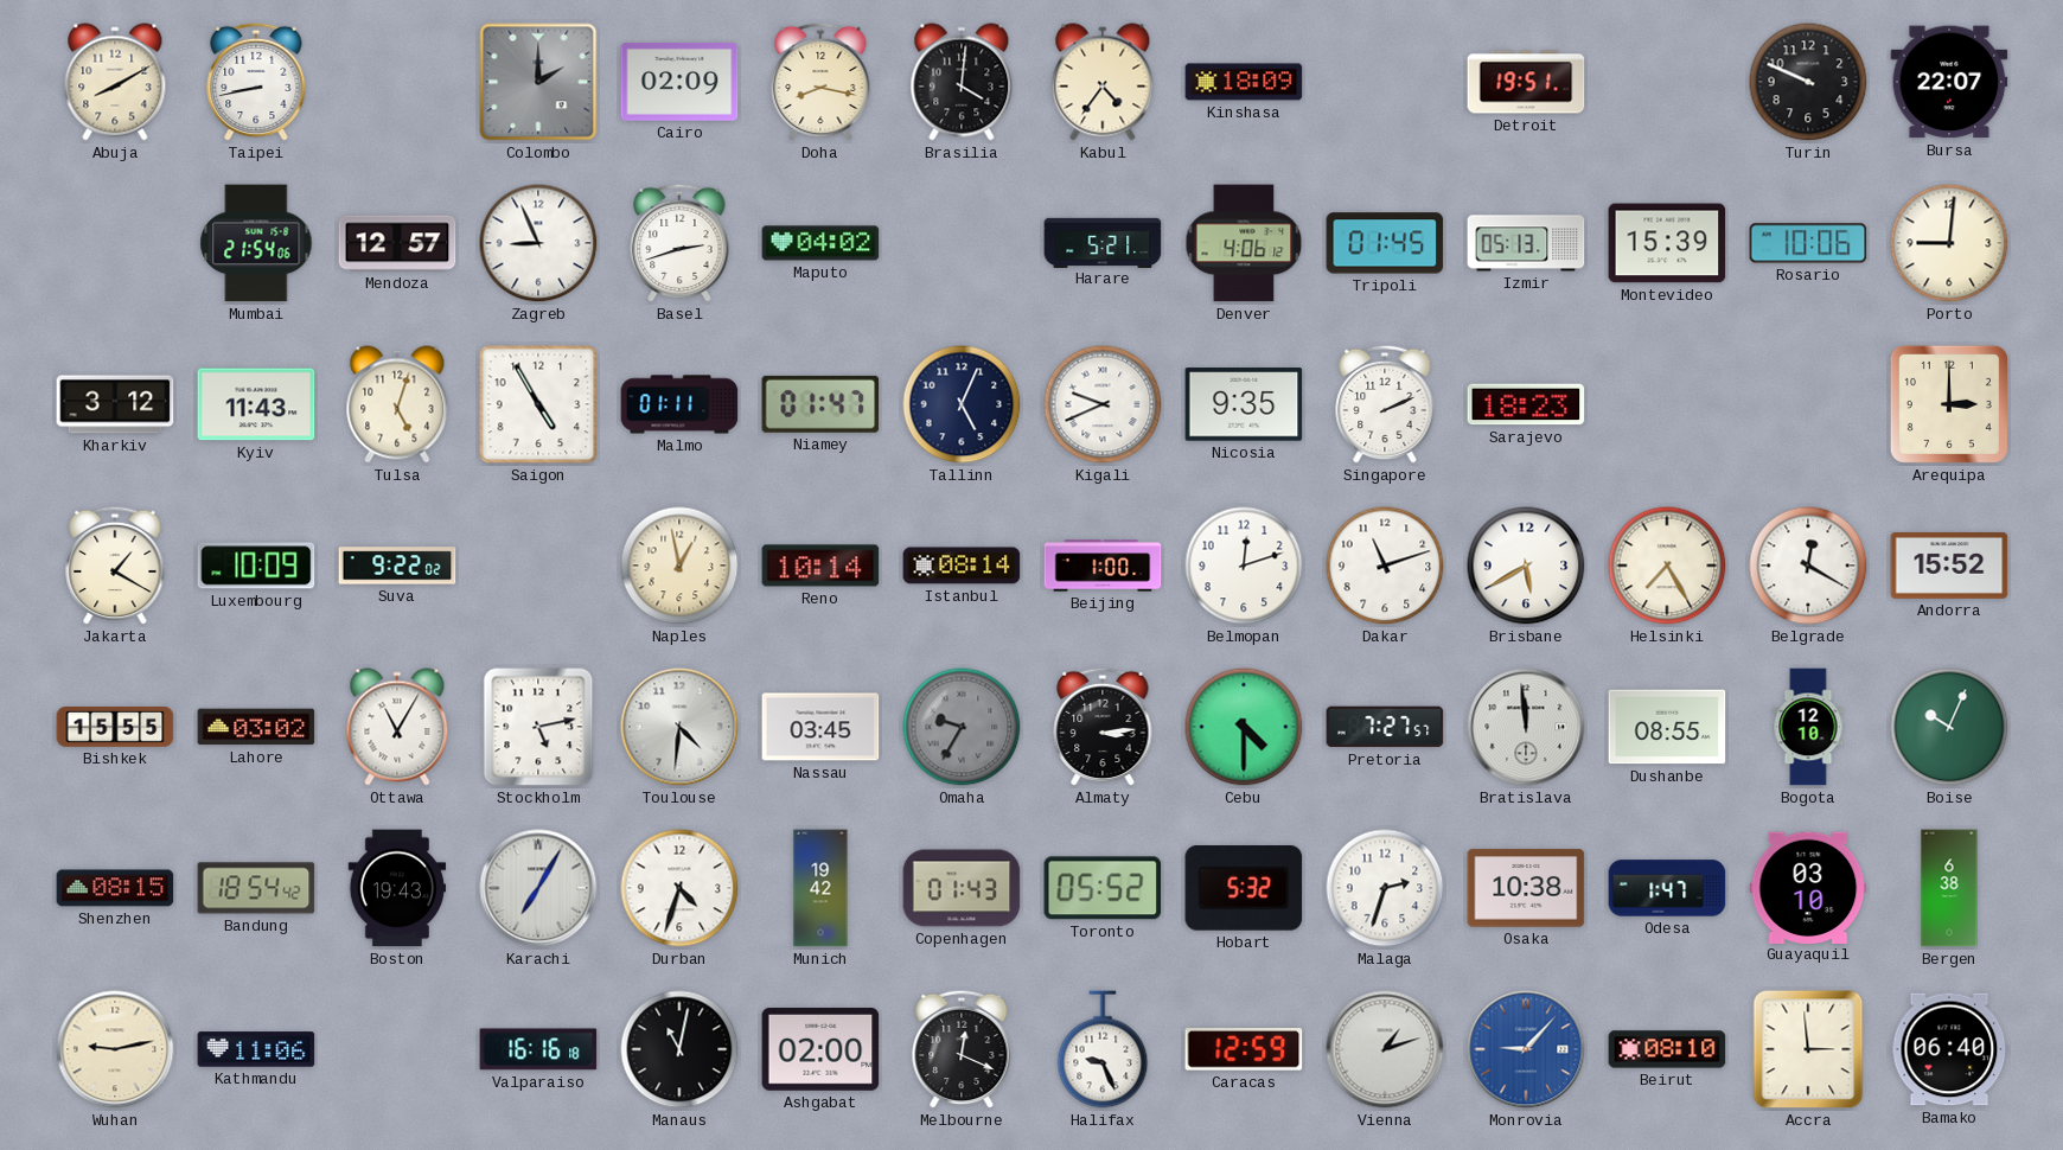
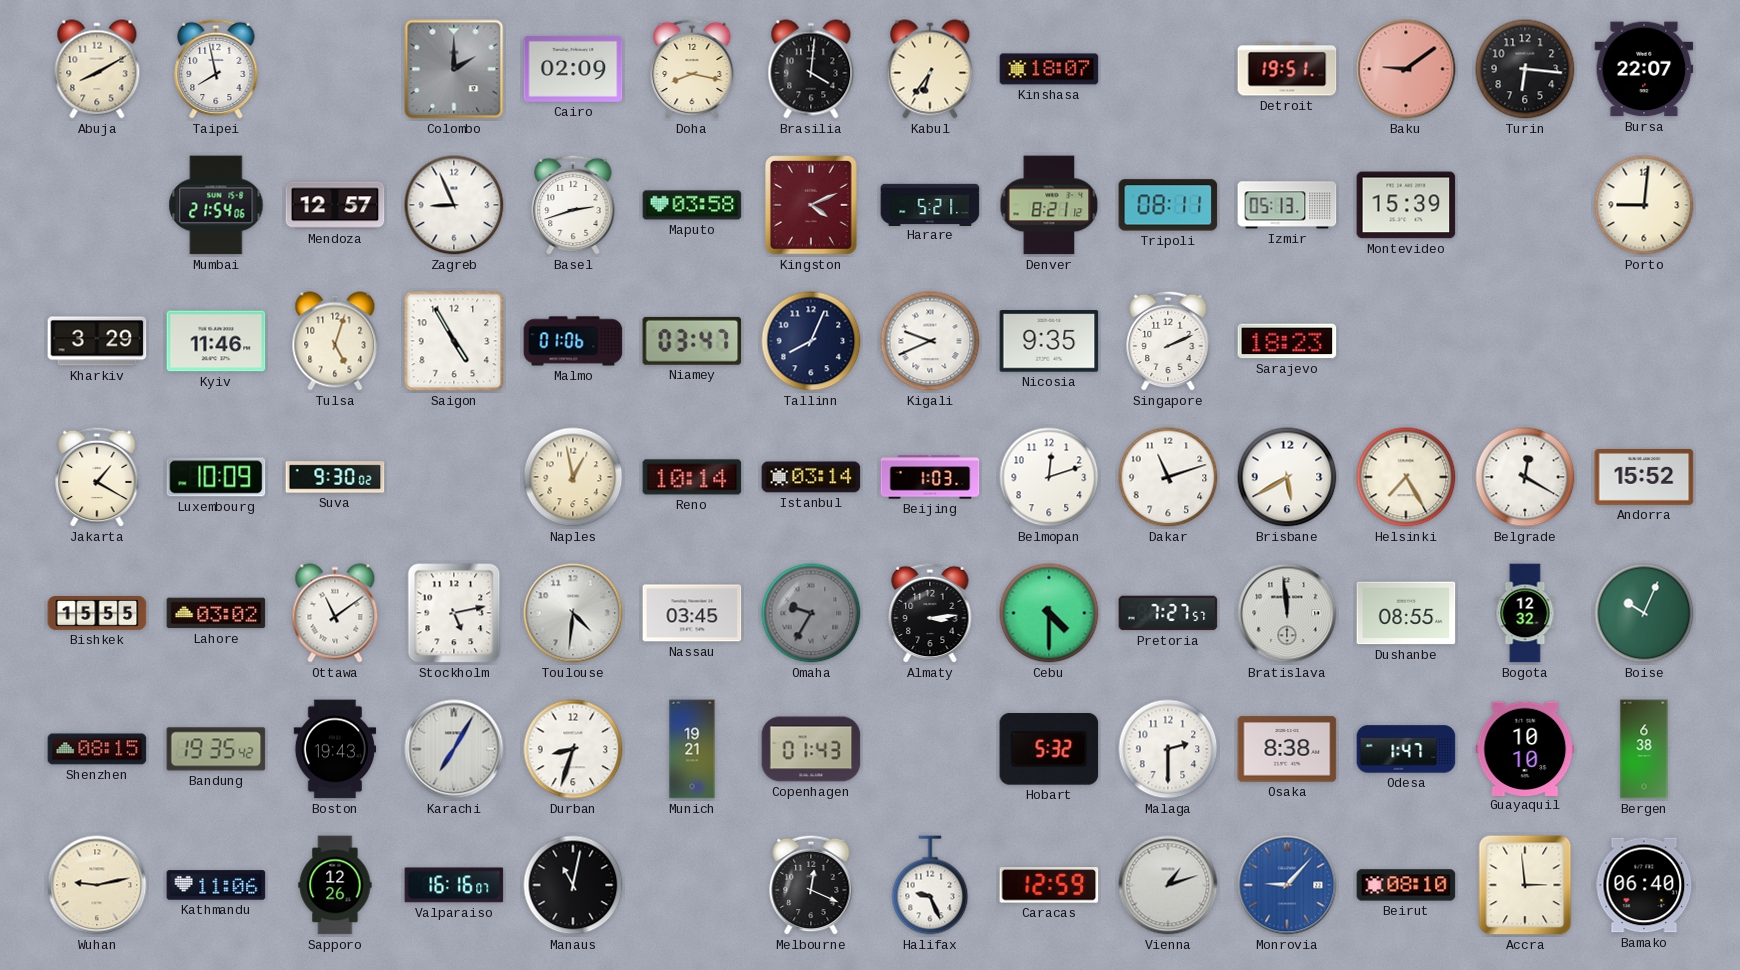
Taipei: 8:43 -> 7:58 (216, 69)
Kabul: 4:36 -> 6:36 (930, 69)
Kinshasa: 18:09 -> 18:07 (1049, 69)
Baku: none -> 9:09 (1406, 69)
Turin: 9:49 -> 6:16 (1525, 69)
Maputo: 04:02 -> 03:58 (692, 205)
Kingston: none -> 4:11 (811, 205)
Denver: 4:06 -> 8:21 (1049, 205)
Tripoli: 01:45 -> 08:11 (1168, 205)
Rosario: 10:06 -> none (1808, 243)
Kharkiv: 3:12 -> 3:29 (97, 341)
Kyiv: 11:43 -> 11:46 (216, 341)
Malmo: 01:11 -> 01:06 (573, 341)
Niamey: 01:47 -> 03:47 (692, 341)
Tallinn: 5:04 -> 8:04 (811, 341)
Arequipa: 3:00 -> none (1949, 404)
Suva: 9:22 -> 9:30 (335, 477)
Istanbul: 08:14 -> 03:14 (811, 477)
Beijing: 1:00 -> 1:03 (930, 477)
Ottawa: 11:05 -> 11:09 (335, 613)
Bogota: 12:10 -> 12:32 (1525, 613)
Bandung: 18:54 -> 19:35 (216, 749)
Durban: 4:33 -> 8:33 (573, 749)
Munich: 19:42 -> 19:21 (692, 749)
Toronto: 05:52 -> none (1103, 888)
Malaga: 2:33 -> 2:30 (1168, 749)
Osaka: 10:38 -> 8:38 (1287, 749)
Guayaquil: 03:10 -> 10:10 (1525, 748)
Sapporo: none -> 12:26 (335, 885)
Valparaiso: 16:16:18 -> 16:16:07 (454, 885)
Ashgabat: 02:00 -> none (820, 1050)
